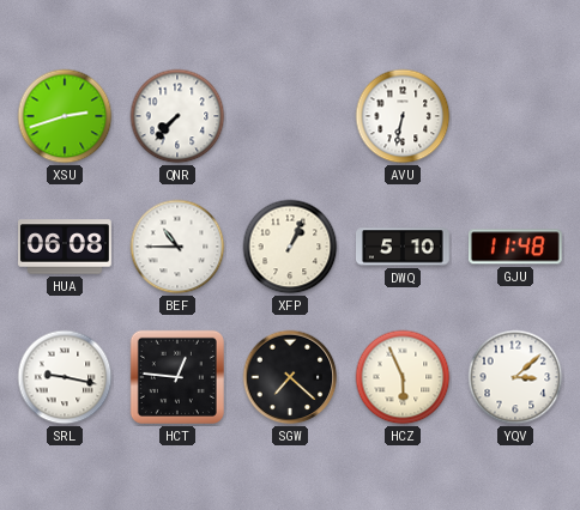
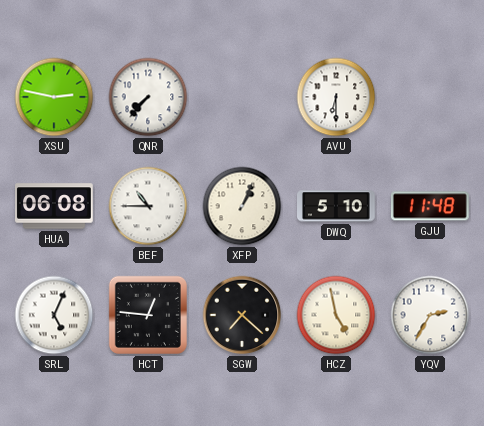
XSU: 2:42 -> 2:47 (54, 97)
AVU: 6:32 -> 6:30 (336, 97)
SRL: 9:17 -> 5:04 (54, 315)
HCZ: 5:56 -> 4:58 (336, 315)
YQV: 3:08 -> 2:35 (430, 315)
